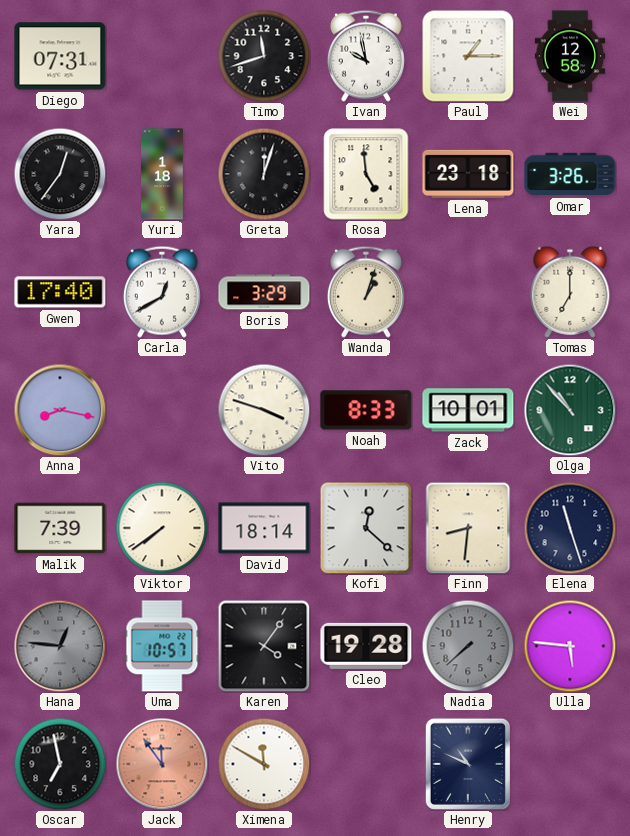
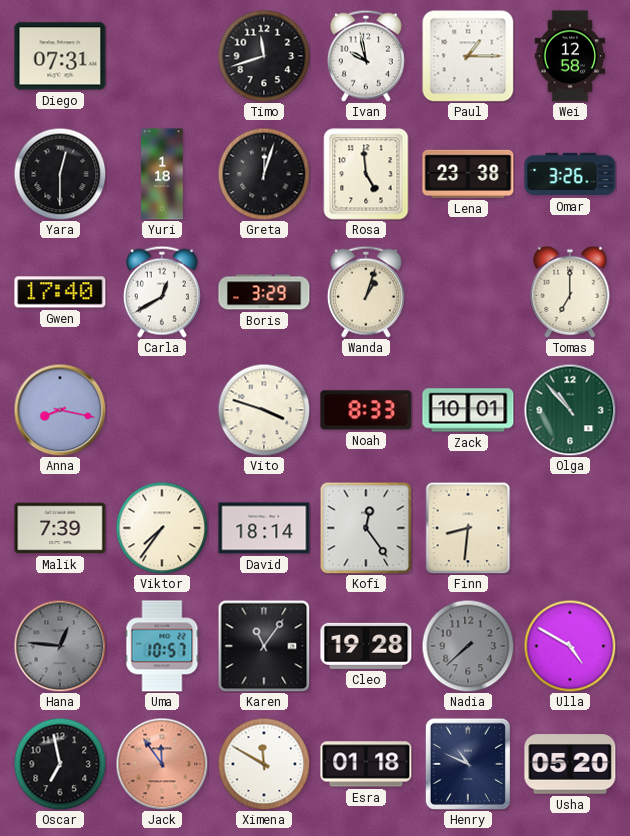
Yara: 12:36 -> 12:30 (60, 174)
Lena: 23:18 -> 23:38 (468, 174)
Viktor: 7:39 -> 7:36 (162, 528)
Kofi: 12:22 -> 12:24 (366, 528)
Elena: 11:27 -> none (570, 528)
Karen: 4:06 -> 11:06 (264, 646)
Ulla: 5:46 -> 4:50 (570, 646)
Esra: none -> 01:18 (366, 764)
Usha: none -> 05:20 (570, 764)
